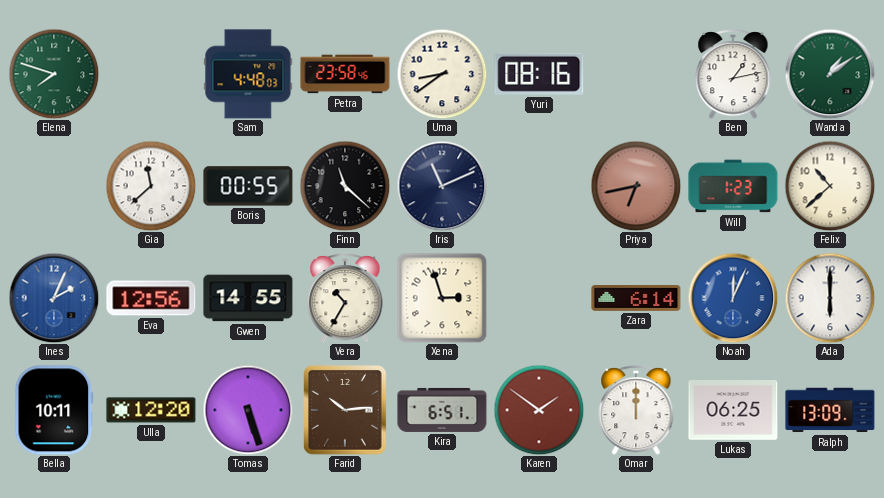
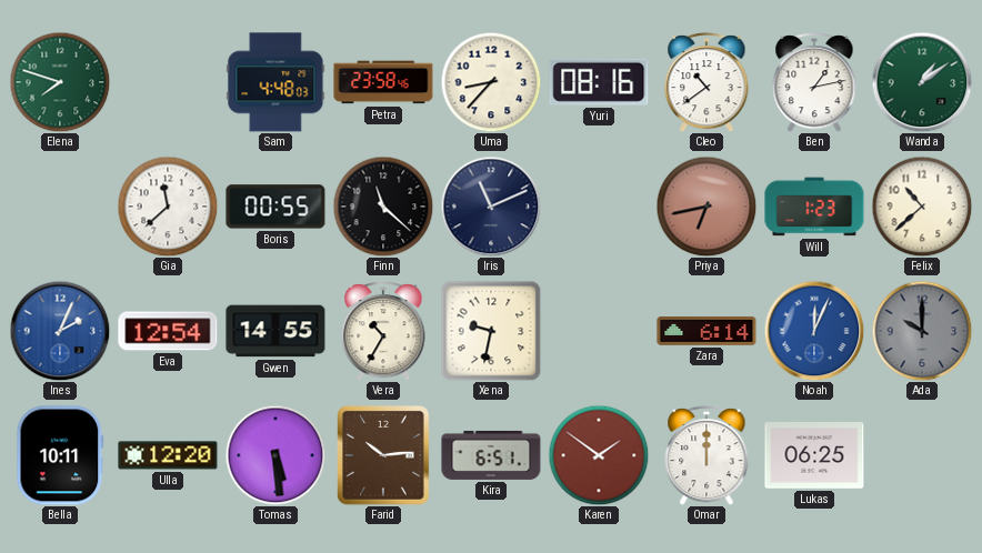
Uma: 8:39 -> 8:37 (491, 82)
Cleo: none -> 10:39 (707, 82)
Eva: 12:56 -> 12:54 (168, 331)
Xena: 2:57 -> 9:32 (491, 331)
Ada: 6:00 -> 10:00 (922, 331)
Ada dial: white -> grey (922, 331)
Tomas: 5:27 -> 5:29 (275, 455)
Ralph: 13:09 -> none (830, 410)
